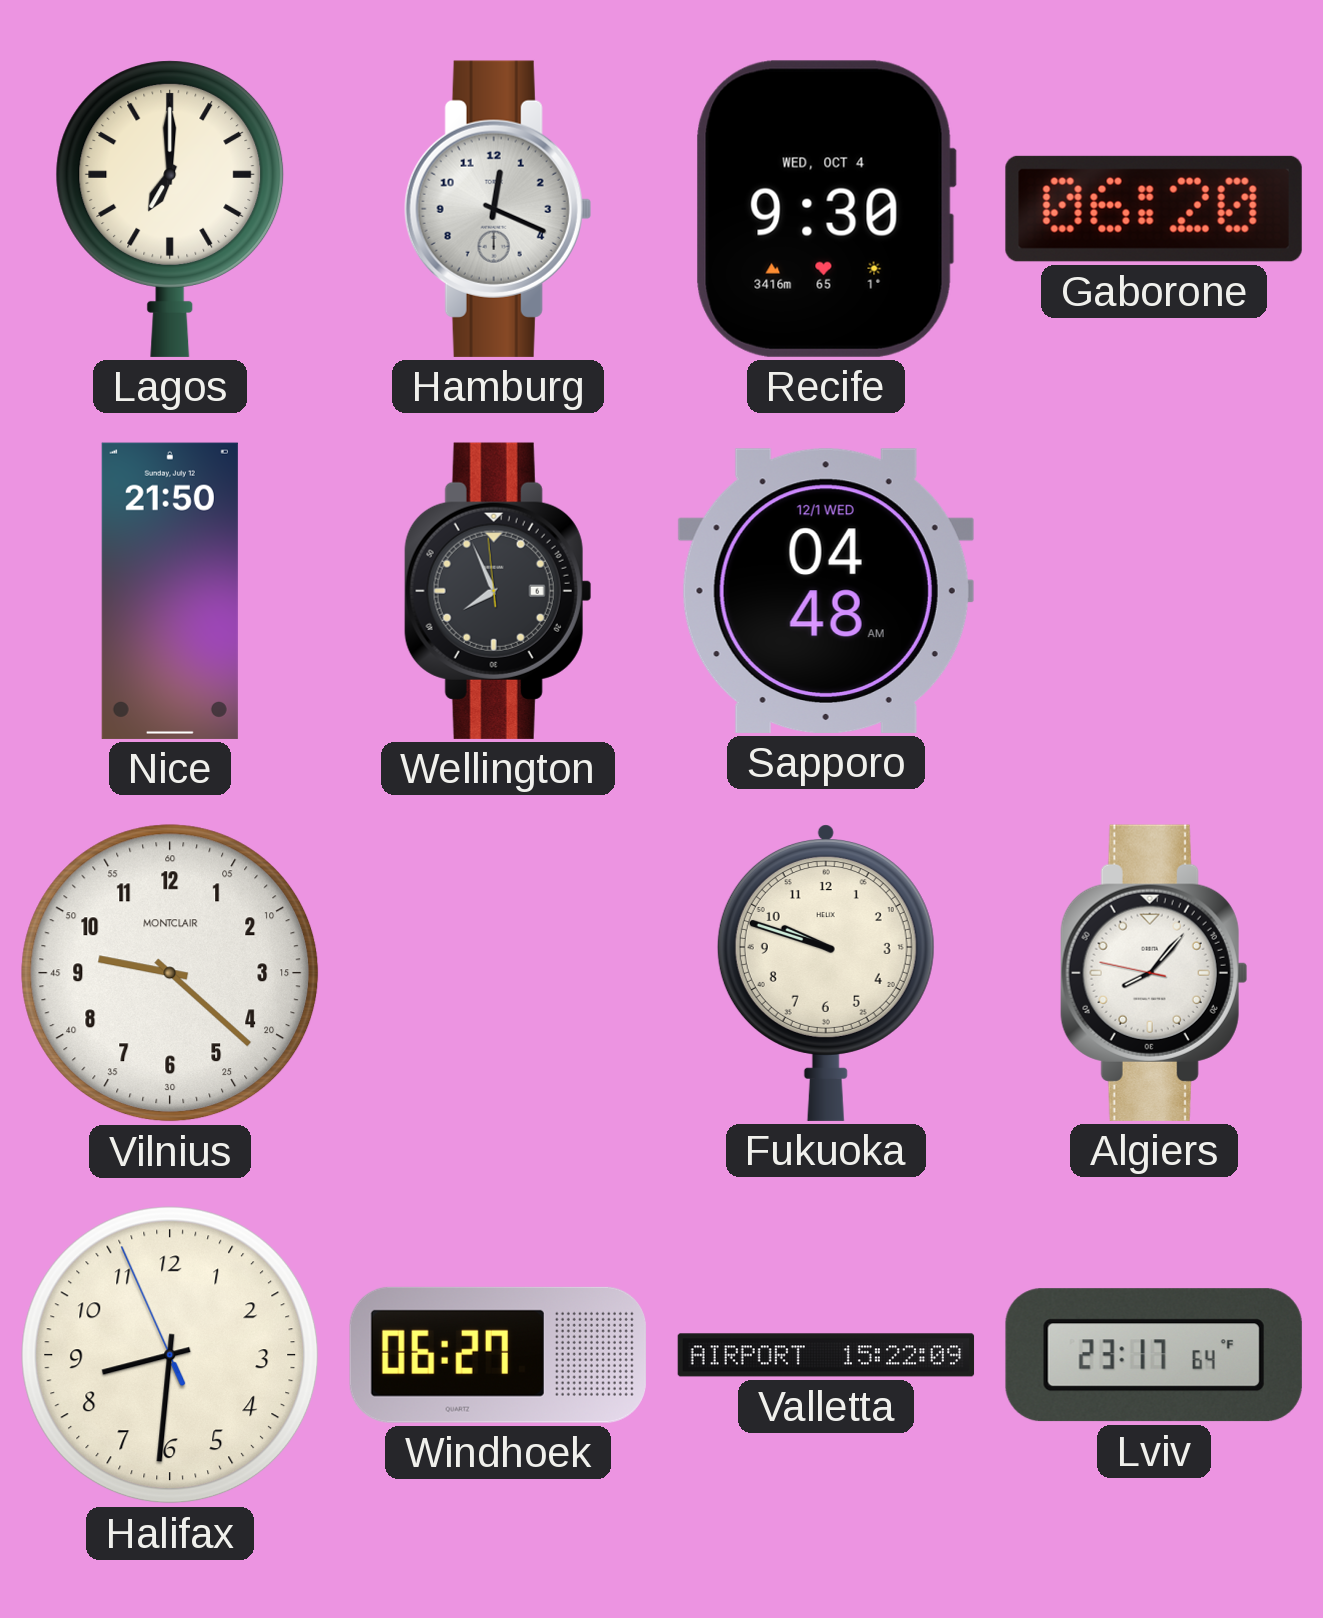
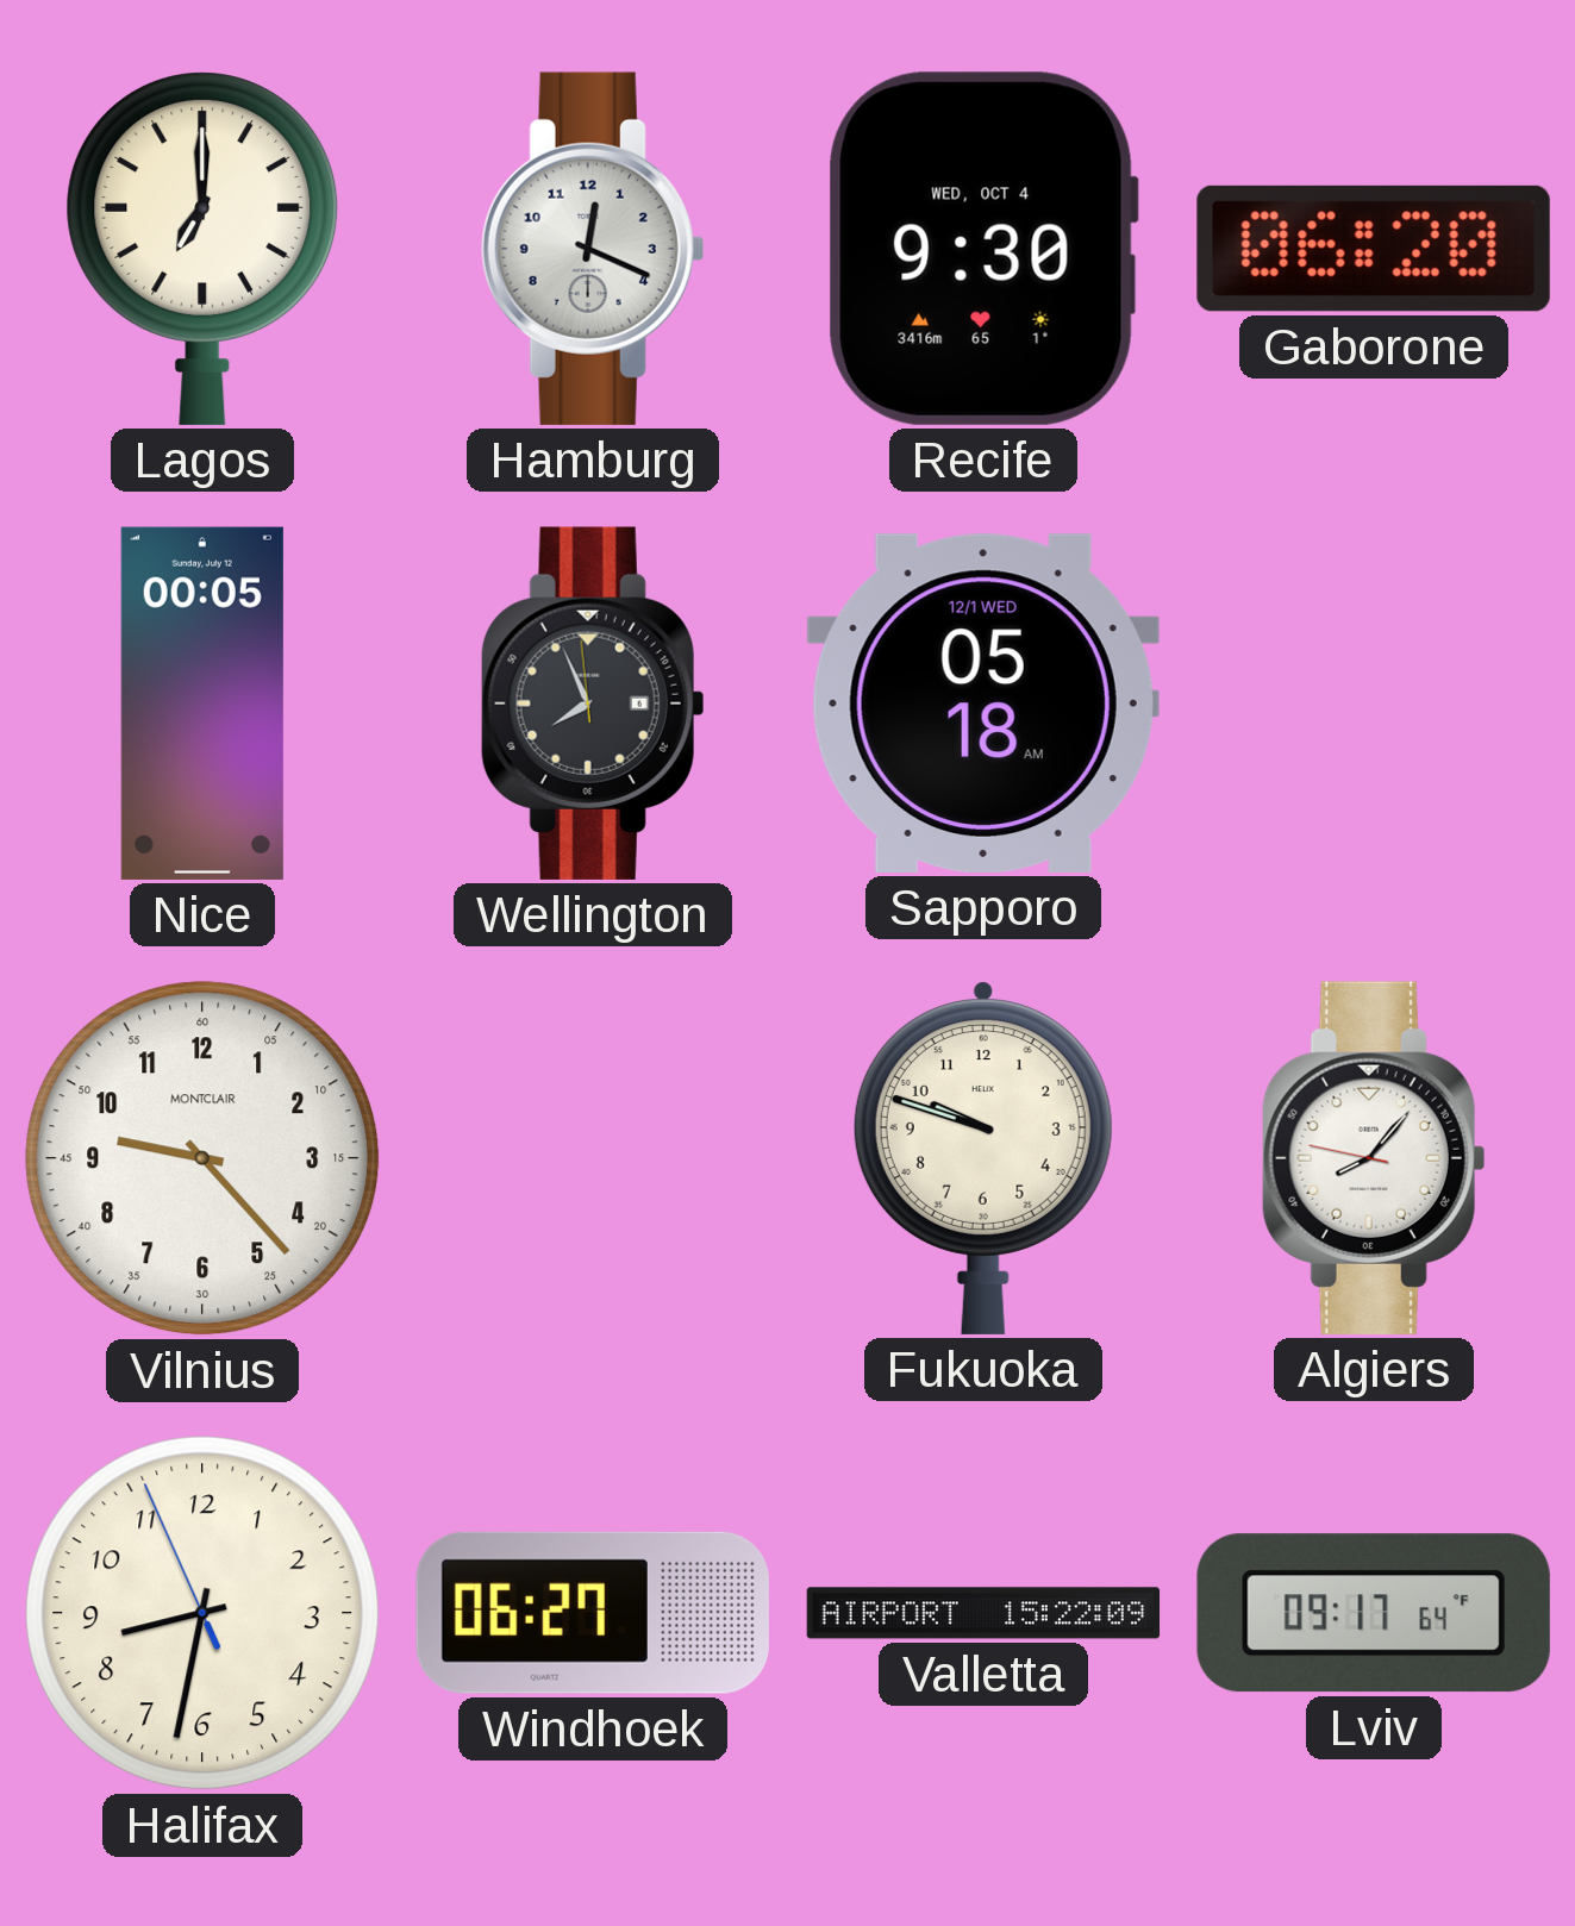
Nice: 21:50 -> 00:05 (202, 704)
Sapporo: 04:48 -> 05:18 (983, 704)
Vilnius: 9:22 -> 9:23 (202, 1158)
Halifax: 8:30 -> 8:31 (202, 1613)
Lviv: 23:17 -> 09:17 (1374, 1613)
